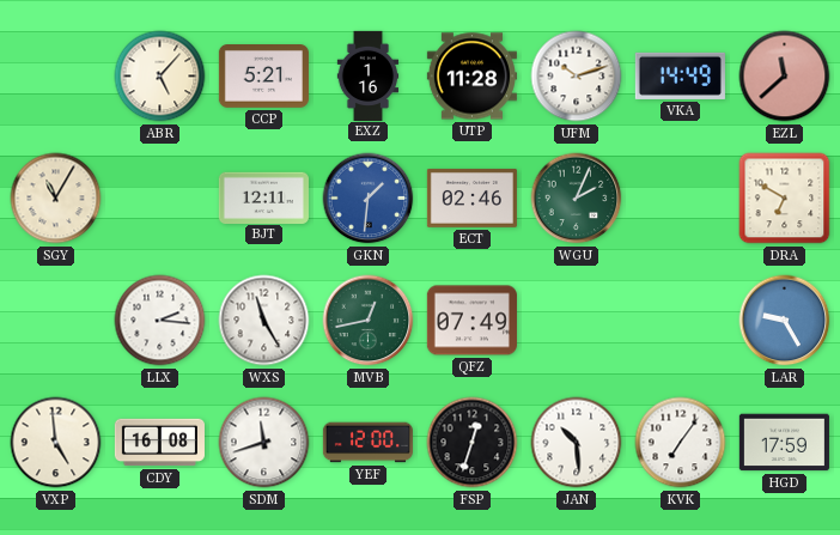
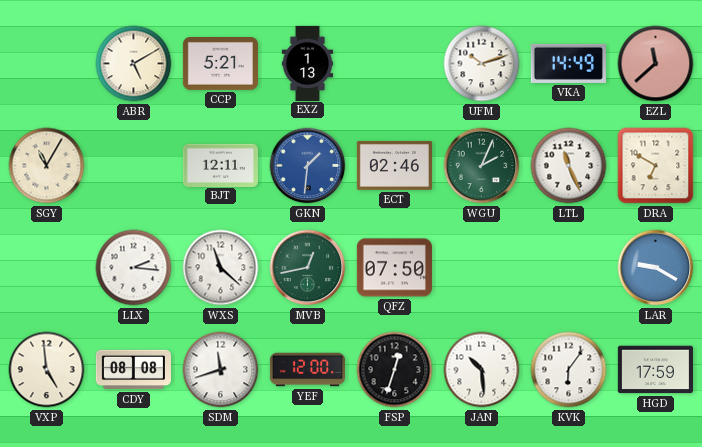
ABR: 5:07 -> 5:10 (134, 64)
EXZ: 1:16 -> 1:13 (308, 63)
UTP: 11:28 -> none (471, 77)
LTL: none -> 11:26 (569, 166)
WXS: 11:25 -> 11:22 (221, 268)
QFZ: 07:49 -> 07:50 (394, 268)
LAR: 9:25 -> 9:20 (656, 268)
CDY: 16:08 -> 08:08 (133, 370)
KVK: 7:06 -> 6:06 (569, 370)
